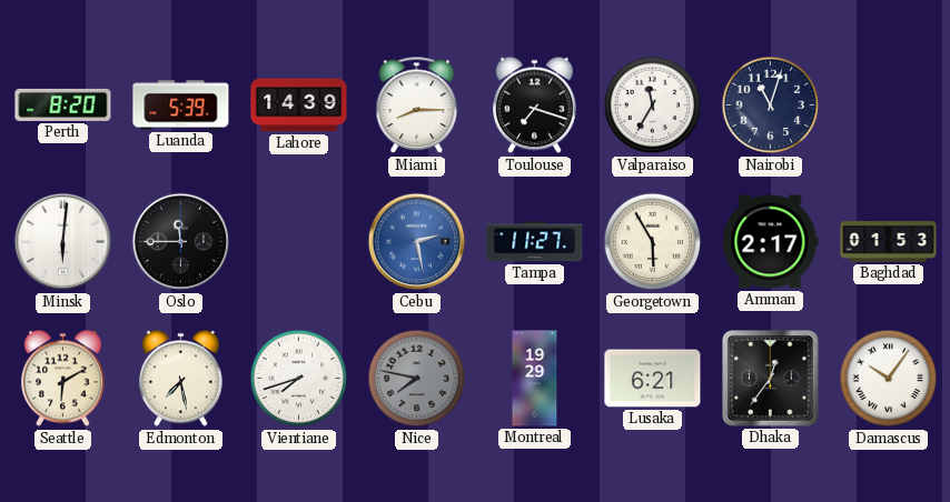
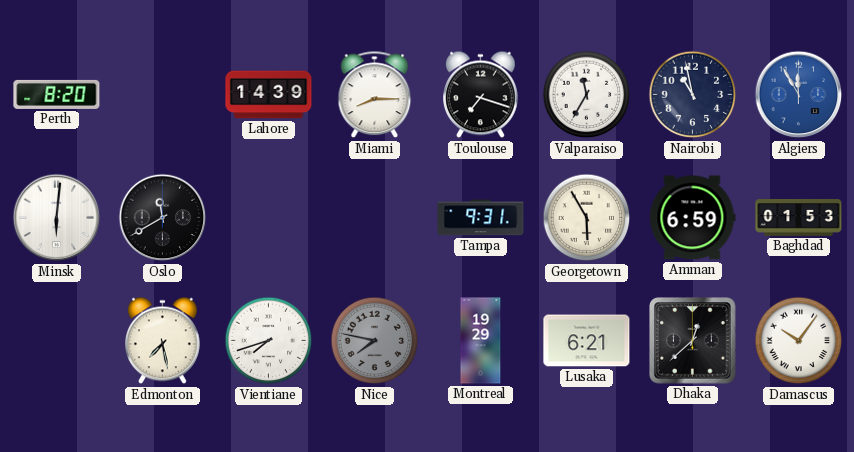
Luanda: 5:39 -> none (181, 106)
Nairobi: 11:03 -> 10:58 (693, 95)
Algiers: none -> 11:55 (799, 95)
Oslo: 11:45 -> 11:40 (163, 218)
Cebu: 2:28 -> none (417, 242)
Tampa: 11:27 -> 9:31 (481, 218)
Amman: 2:17 -> 6:59 (693, 218)
Seattle: 6:10 -> none (63, 379)
Dhaka: 12:36 -> 12:38 (693, 341)
